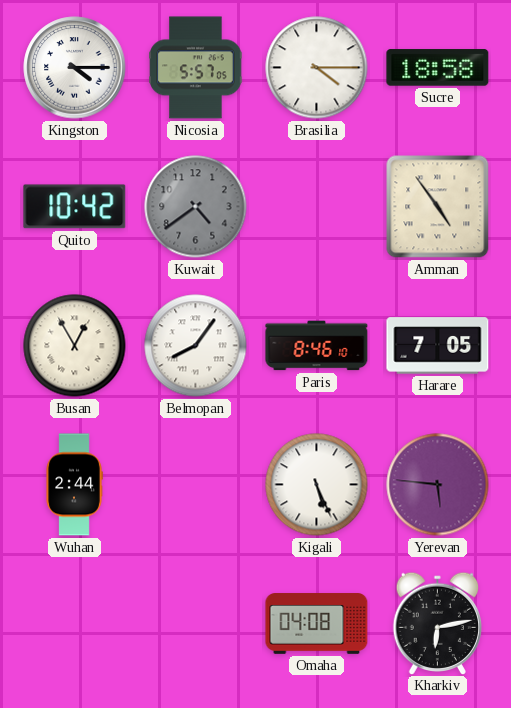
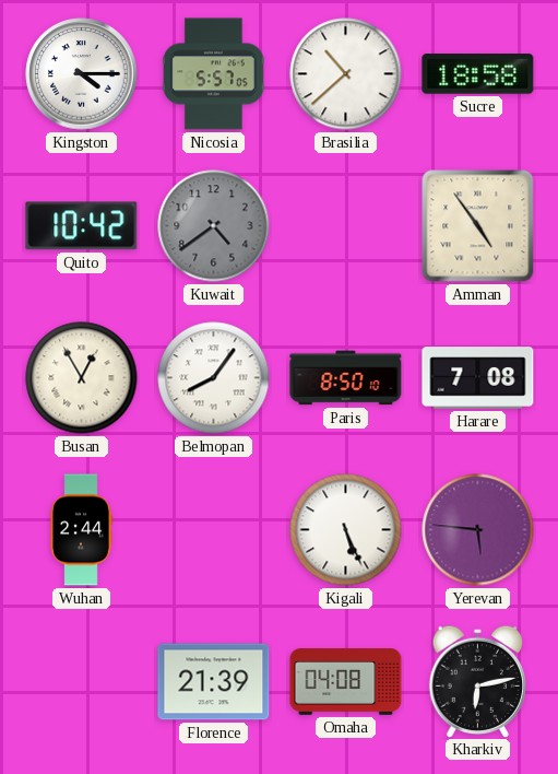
Brasilia: 4:15 -> 10:38 (346, 74)
Paris: 8:46 -> 8:50 (346, 378)
Harare: 7:05 -> 7:08 (478, 378)
Florence: none -> 21:39 (214, 682)
